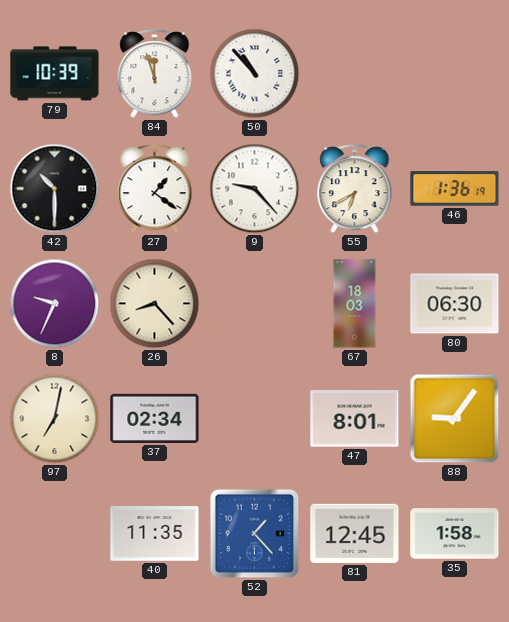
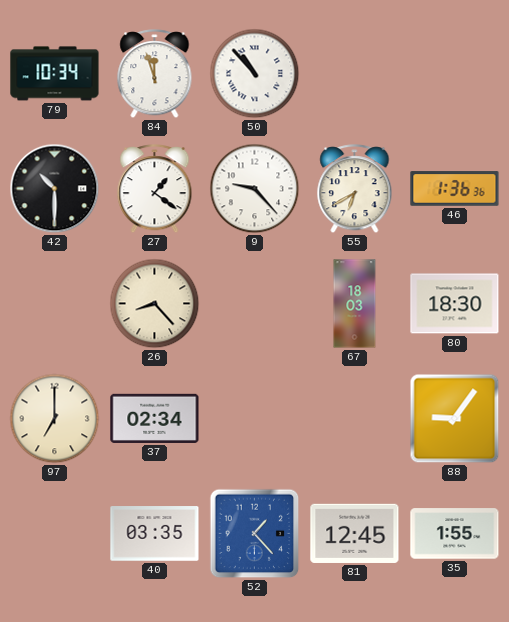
79: 10:39 -> 10:34 (55, 74)
46: 1:36:19 -> 1:36:36 (455, 189)
8: 9:34 -> none (55, 304)
80: 06:30 -> 18:30 (455, 304)
97: 7:02 -> 7:00 (55, 419)
47: 8:01 -> none (355, 419)
40: 11:35 -> 03:35 (155, 534)
35: 1:58 -> 1:55 (455, 534)
